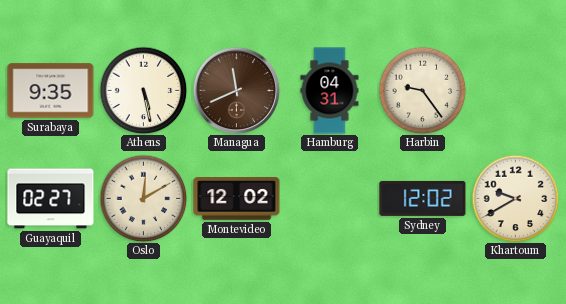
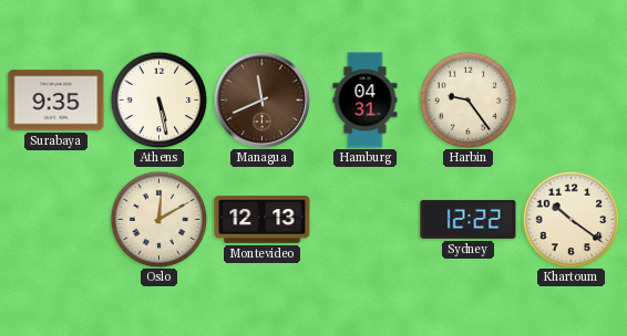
Guayaquil: 02:27 -> none (51, 199)
Montevideo: 12:02 -> 12:13 (263, 220)
Sydney: 12:02 -> 12:22 (469, 219)
Khartoum: 9:40 -> 10:21 (571, 219)
